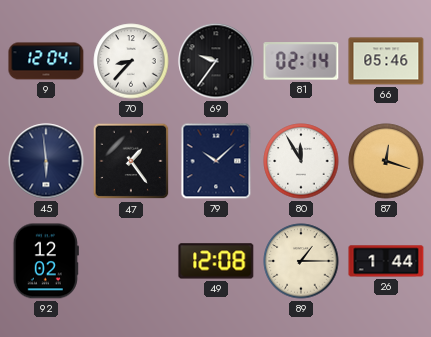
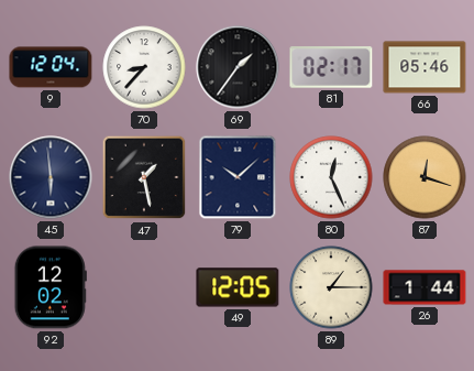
69: 9:36 -> 1:36 (238, 67)
81: 02:14 -> 02:17 (331, 67)
47: 1:24 -> 1:28 (144, 177)
80: 11:55 -> 12:26 (331, 177)
49: 12:08 -> 12:05 (238, 287)
